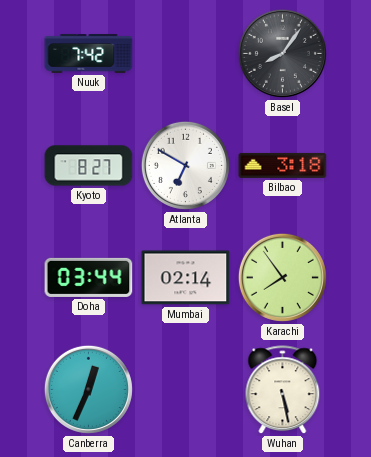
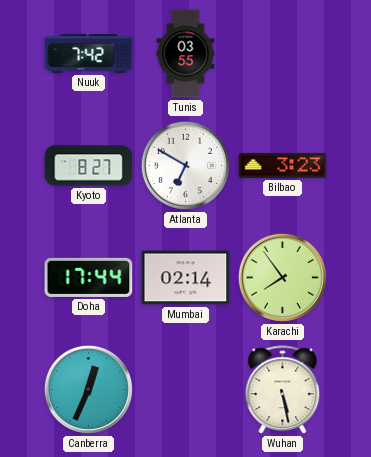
Tunis: none -> 03:55 (186, 54)
Basel: 8:06 -> none (282, 53)
Bilbao: 3:18 -> 3:23 (283, 165)
Doha: 03:44 -> 17:44 (89, 277)
